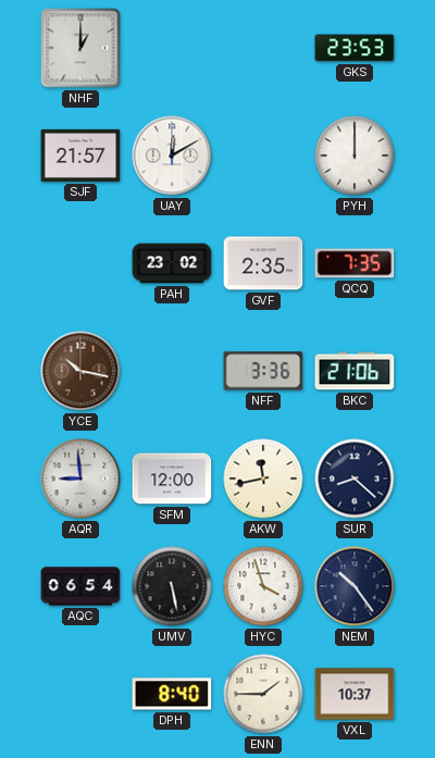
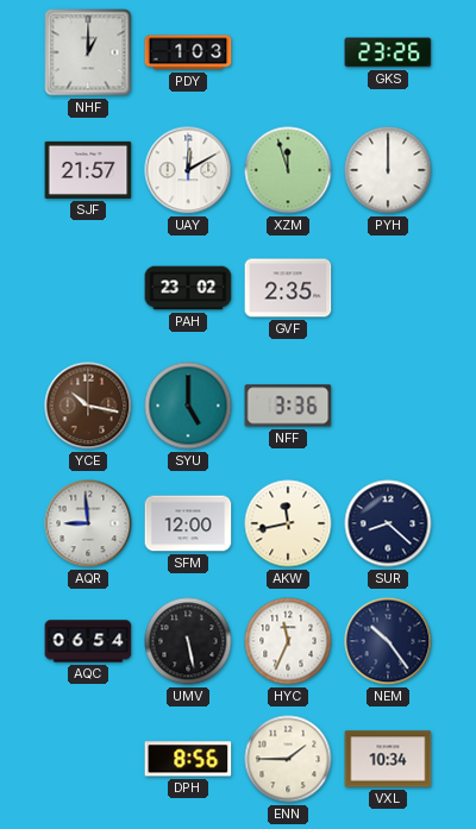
PDY: none -> 1:03 (188, 52)
GKS: 23:53 -> 23:26 (388, 52)
XZM: none -> 11:57 (288, 170)
QCQ: 7:35 -> none (355, 263)
SYU: none -> 5:00 (188, 406)
BKC: 21:06 -> none (355, 371)
HYC: 3:57 -> 11:34 (288, 641)
DPH: 8:40 -> 8:56 (188, 759)
VXL: 10:37 -> 10:34 (388, 759)
